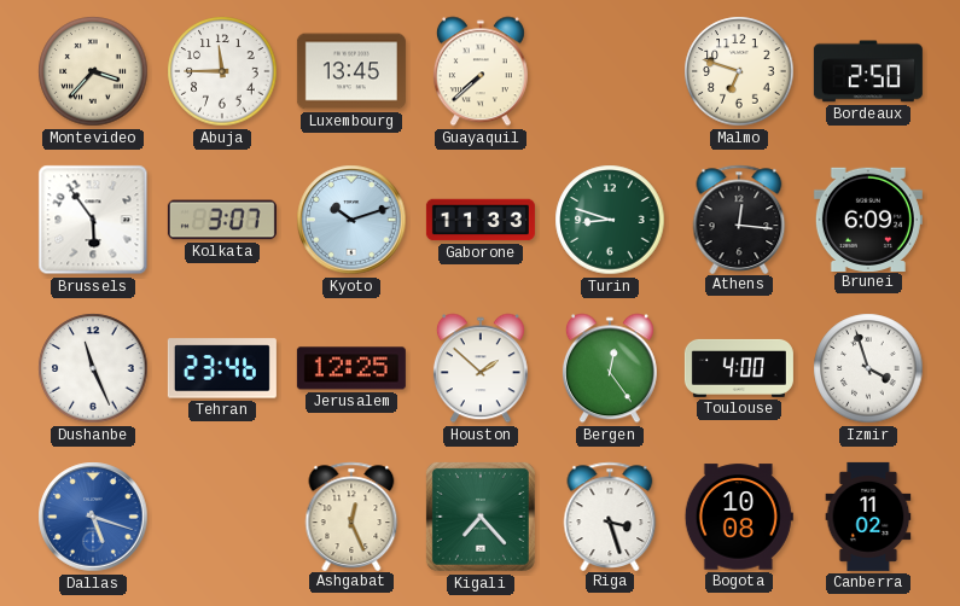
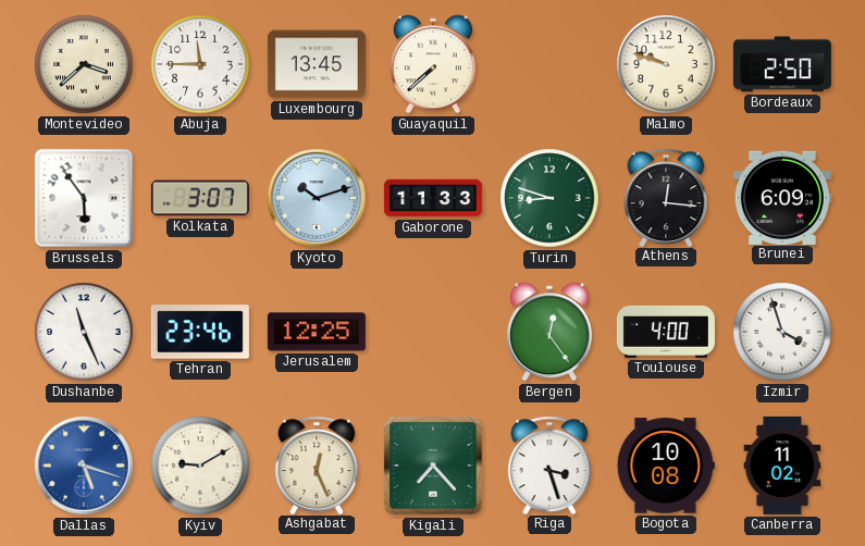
Montevideo: 3:37 -> 3:38 (84, 64)
Malmo: 6:48 -> 9:48 (666, 64)
Houston: 1:52 -> none (481, 368)
Kyiv: none -> 9:10 (200, 466)
